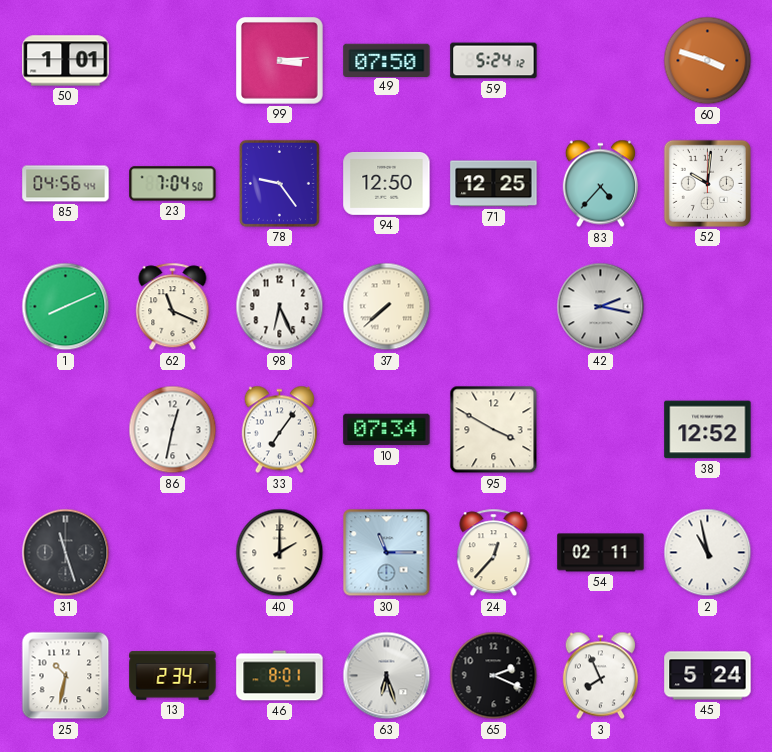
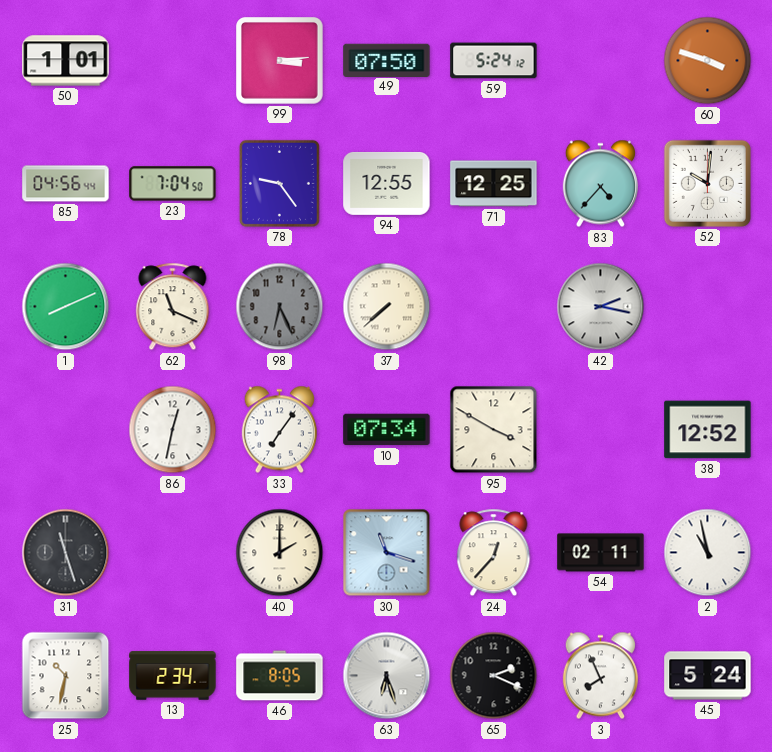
94: 12:50 -> 12:55 (387, 183)
98 dial: white -> grey (280, 307)
30: 11:15 -> 11:18 (387, 553)
46: 8:01 -> 8:05 (280, 676)
